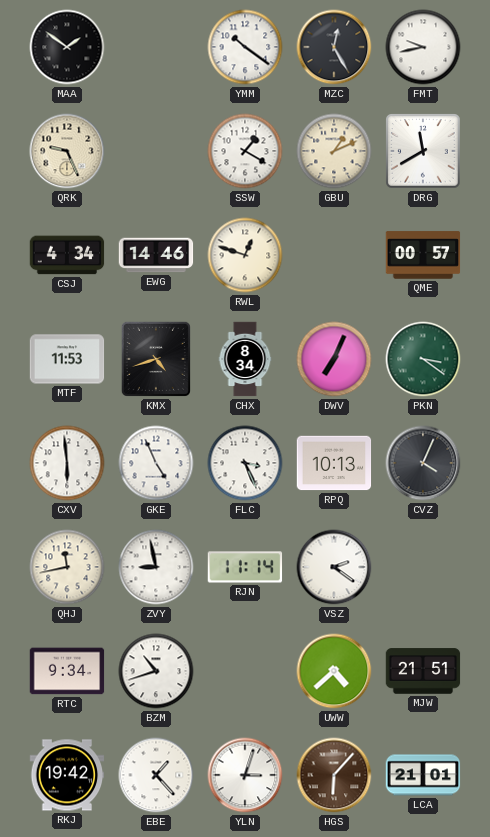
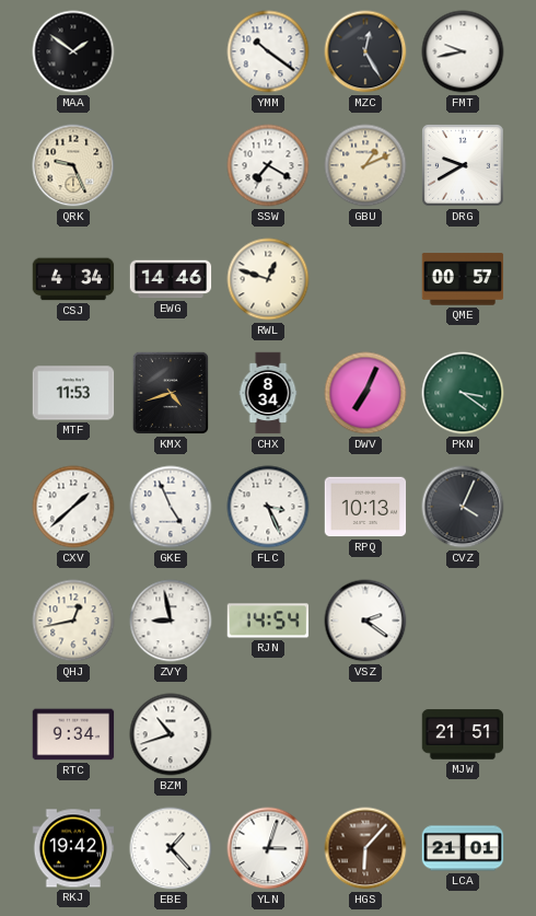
SSW: 1:20 -> 7:20 (268, 165)
DRG: 11:40 -> 9:40 (463, 165)
CXV: 5:59 -> 1:38 (73, 507)
QHJ: 11:43 -> 12:43 (73, 621)
RJN: 11:14 -> 14:54 (268, 621)
UWW: 4:38 -> none (334, 671)
